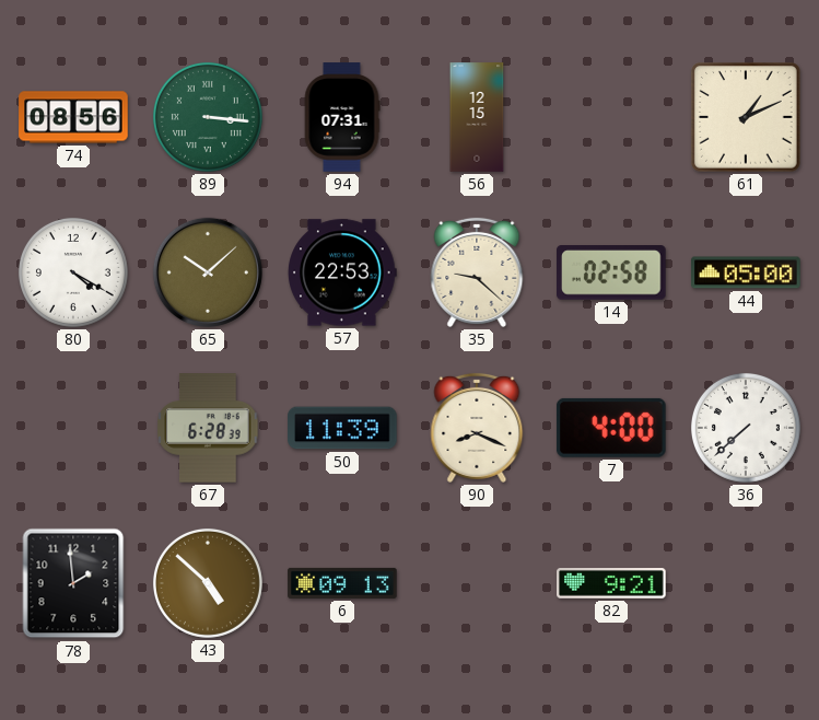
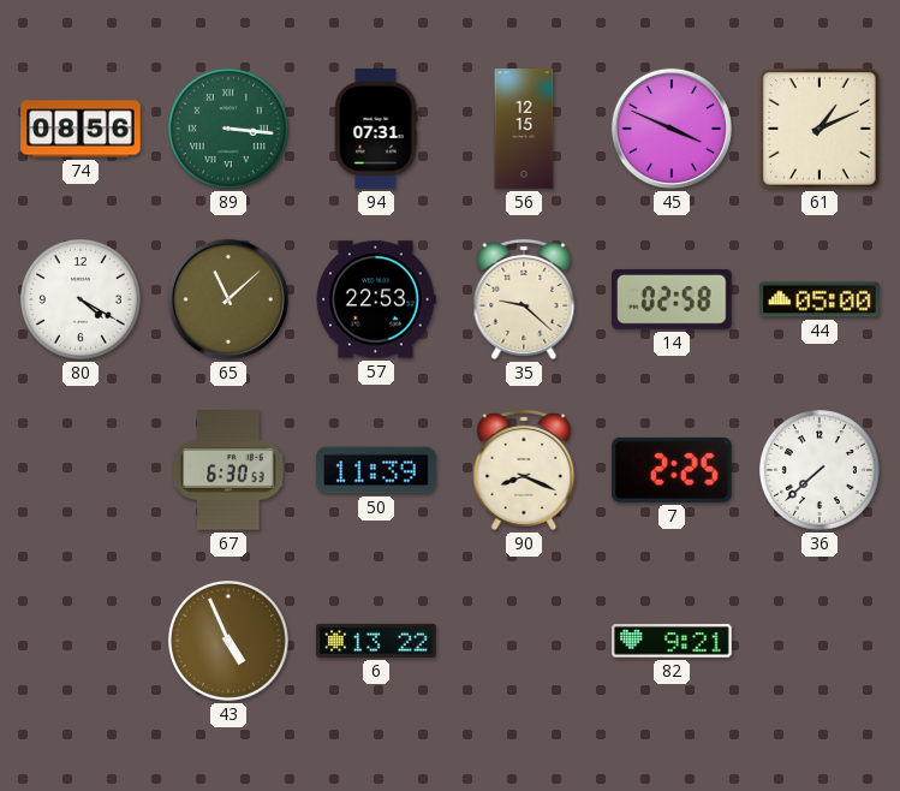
45: none -> 3:49 (672, 129)
65: 10:08 -> 11:08 (228, 299)
67: 6:28 -> 6:30 (228, 470)
7: 4:00 -> 2:25 (672, 470)
78: 1:59 -> none (73, 583)
43: 4:52 -> 4:56 (228, 641)
6: 09:13 -> 13:22 (376, 641)
